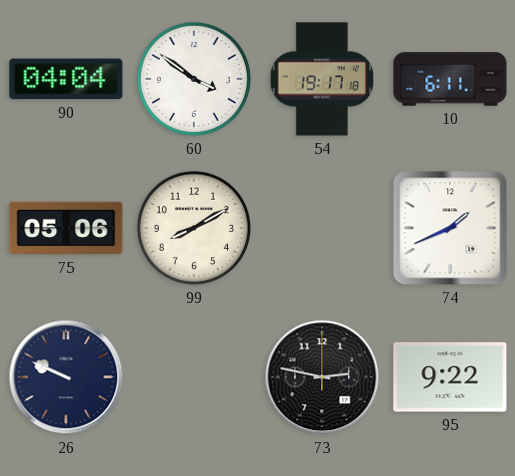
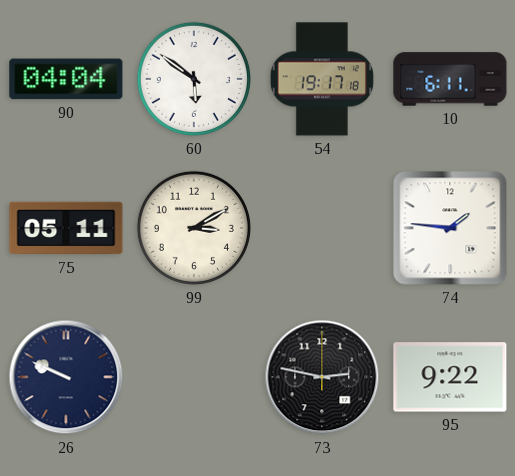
60: 3:51 -> 5:51 (194, 79)
75: 05:06 -> 05:11 (66, 228)
99: 8:10 -> 3:10 (194, 228)
74: 1:41 -> 1:46 (450, 228)
